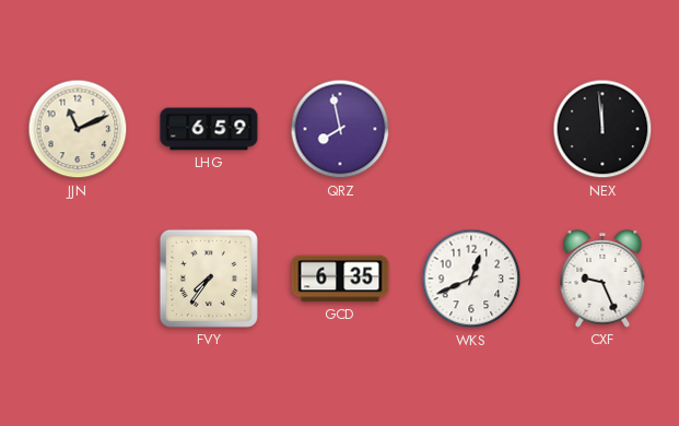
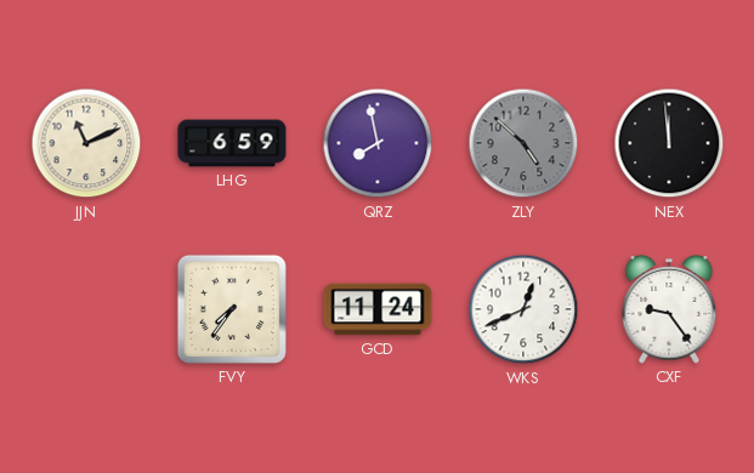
ZLY: none -> 4:52 (523, 143)
GCD: 6:35 -> 11:24 (378, 309)
CXF: 9:26 -> 9:24 (669, 310)
